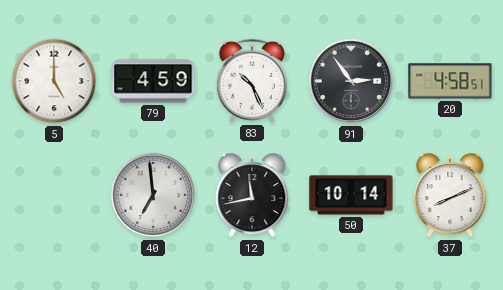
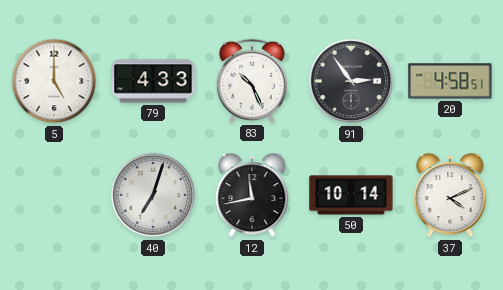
79: 4:59 -> 4:33 (153, 81)
40: 6:59 -> 7:03 (153, 195)
37: 8:11 -> 4:11 (450, 196)
